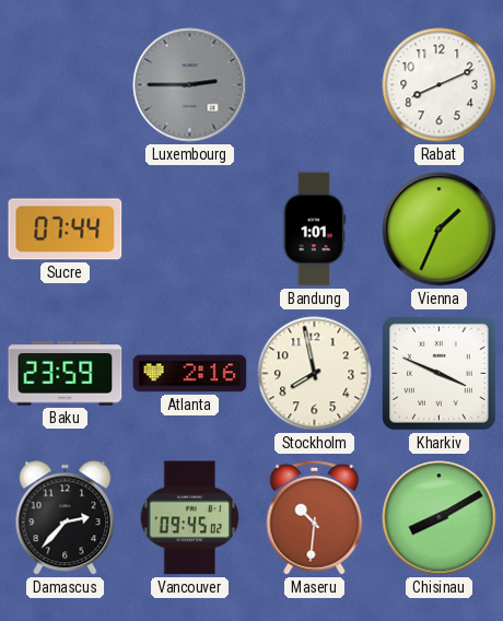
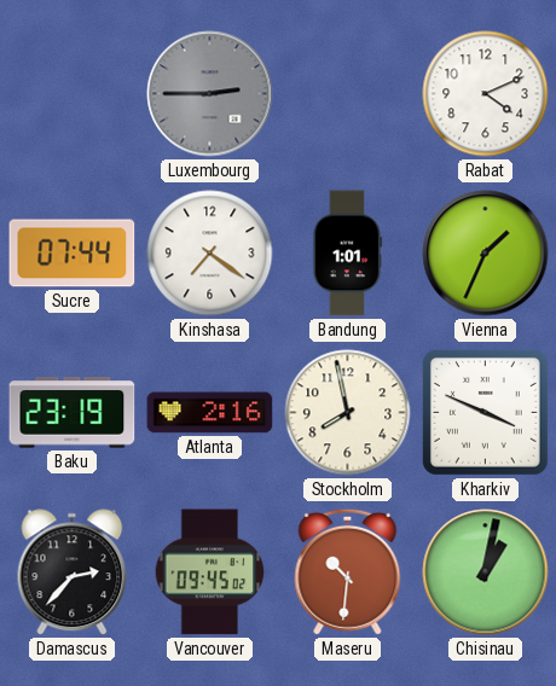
Rabat: 8:11 -> 4:11 (486, 94)
Kinshasa: none -> 7:21 (210, 254)
Baku: 23:59 -> 23:19 (73, 413)
Chisinau: 8:10 -> 1:02 (486, 572)
